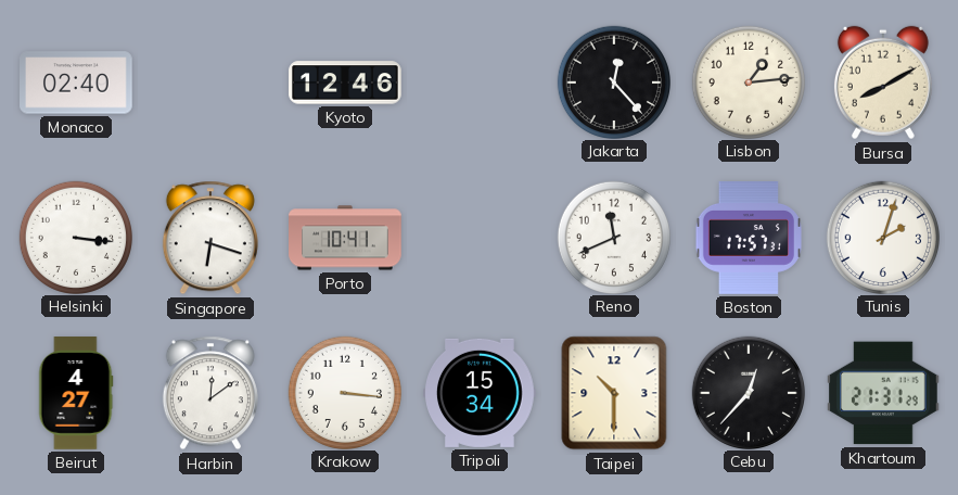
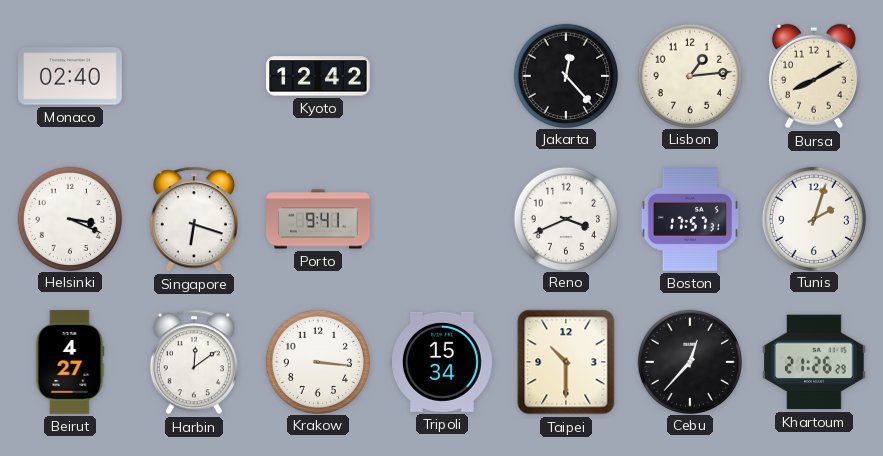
Kyoto: 12:46 -> 12:42 (318, 76)
Helsinki: 3:16 -> 3:19 (69, 218)
Porto: 10:41 -> 9:41 (318, 219)
Reno: 11:41 -> 3:41 (565, 218)
Khartoum: 21:31 -> 21:26 (815, 362)
